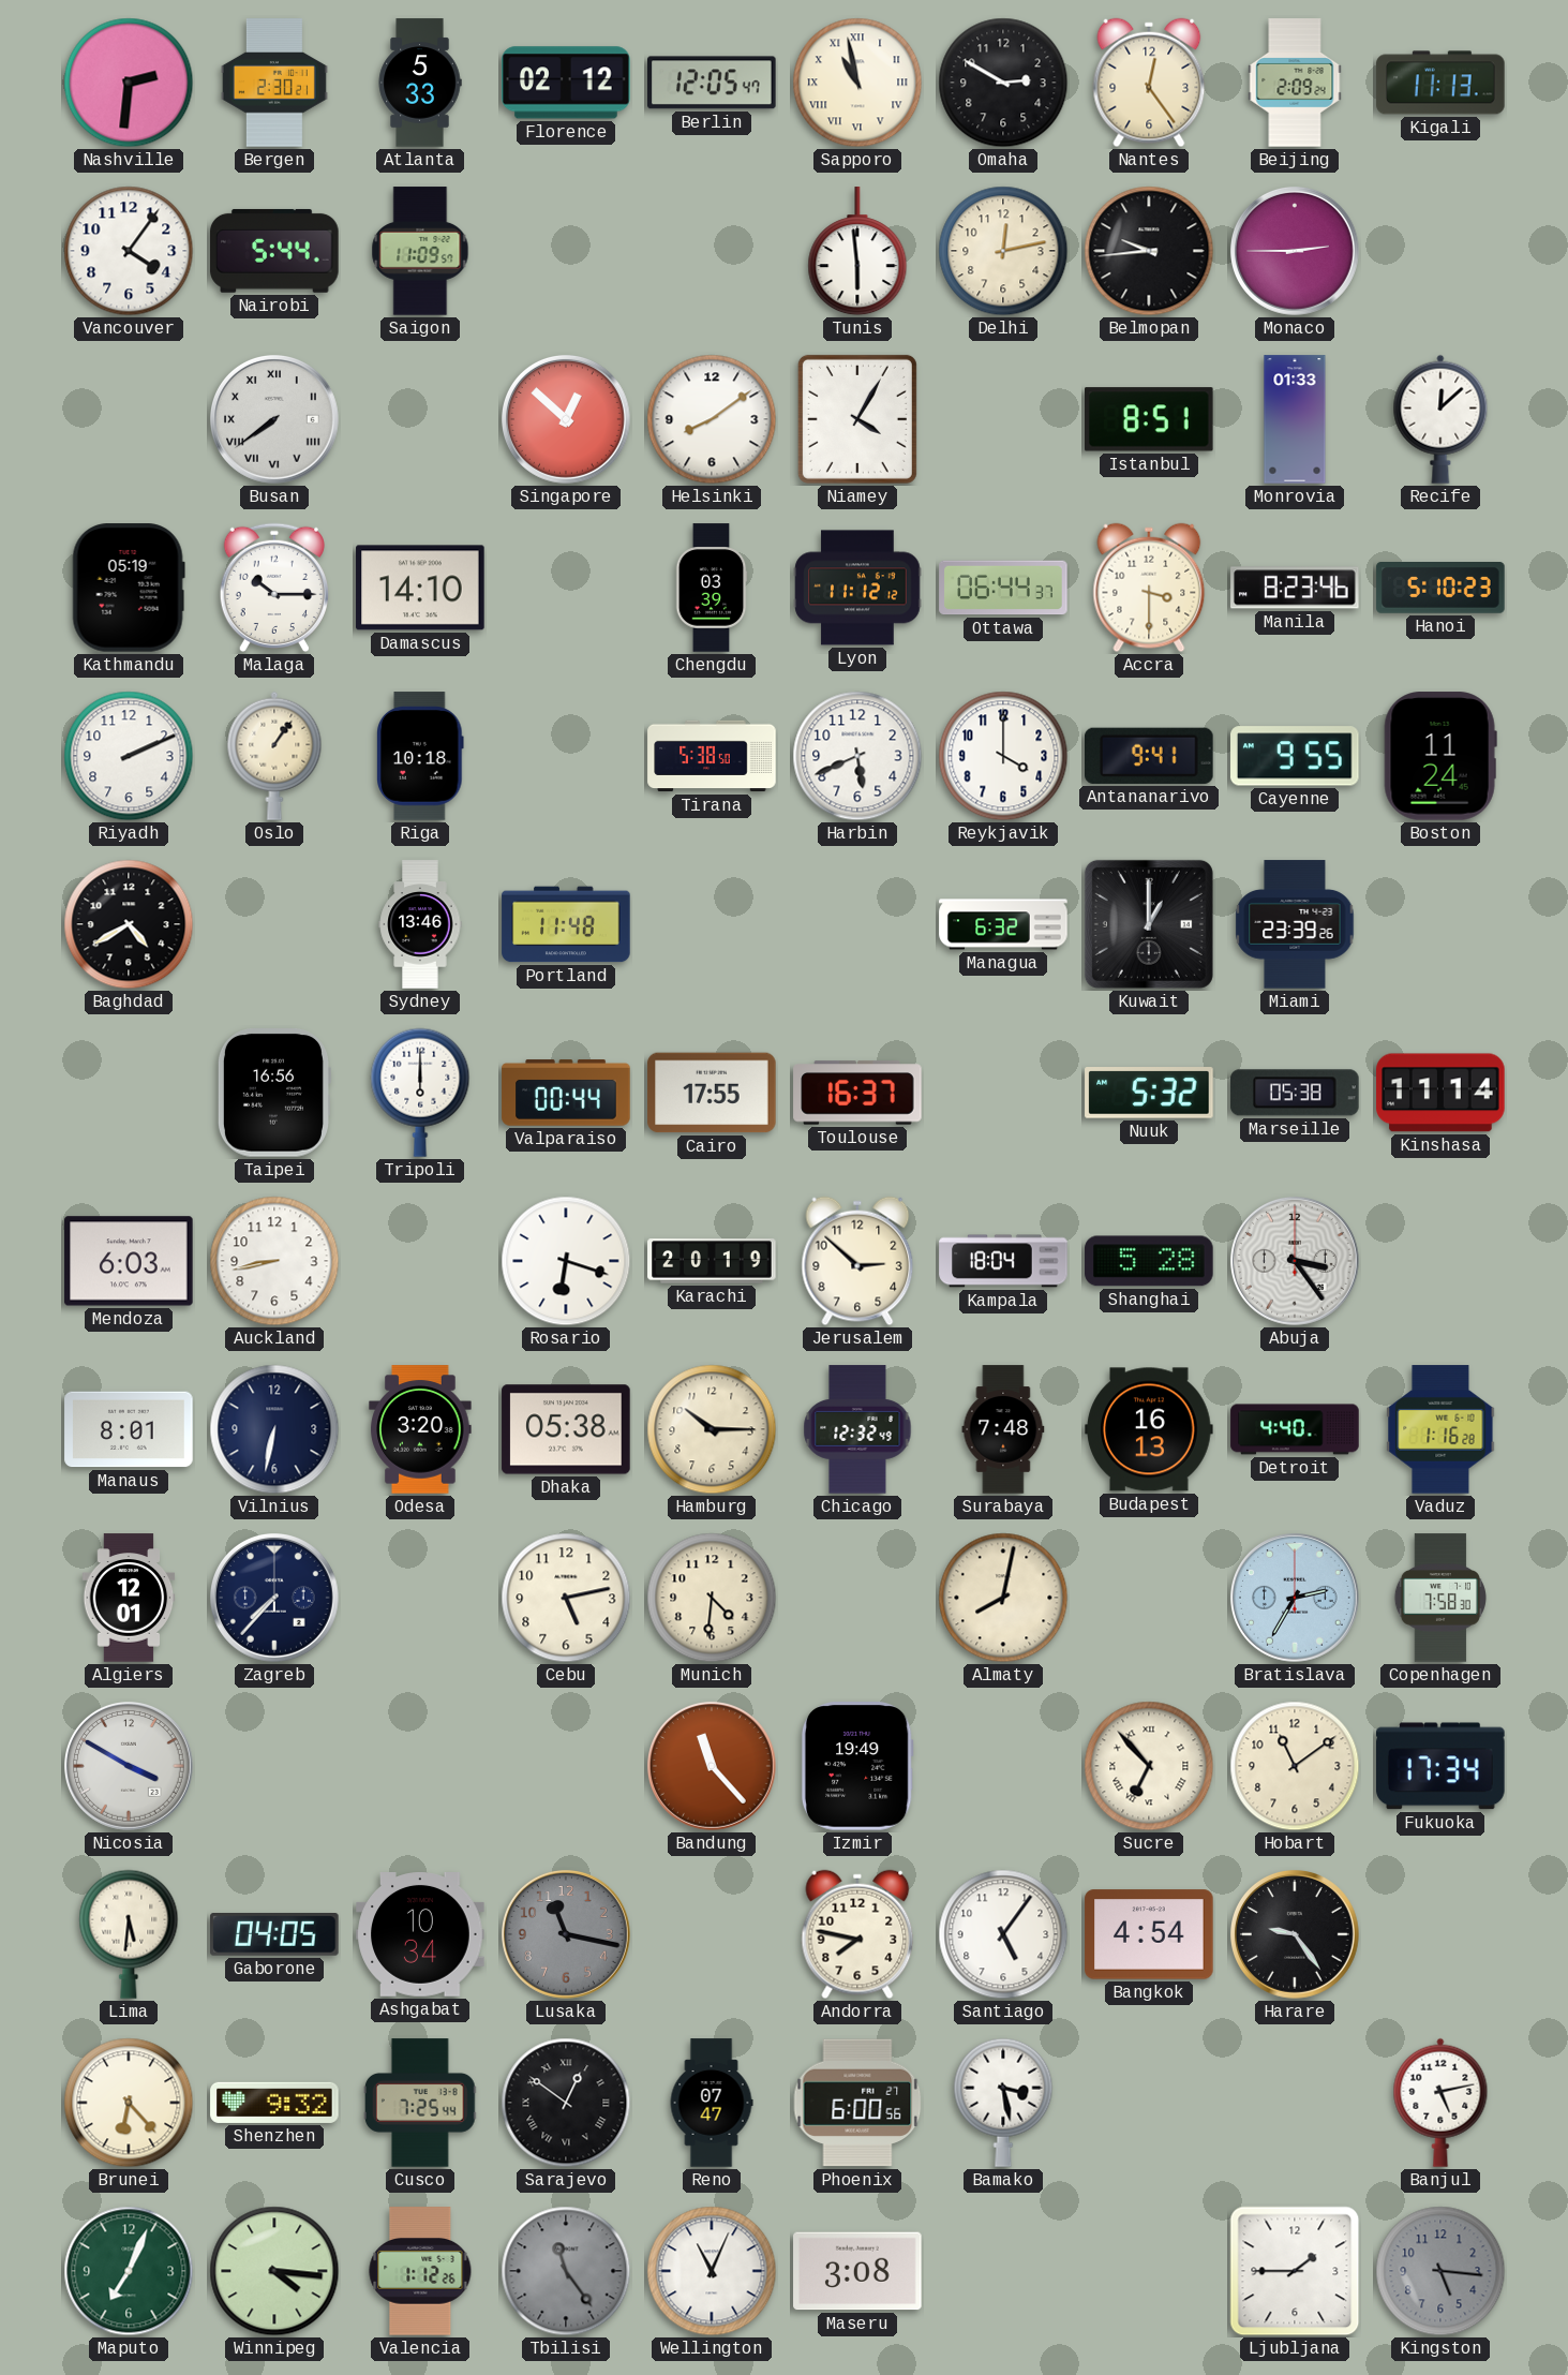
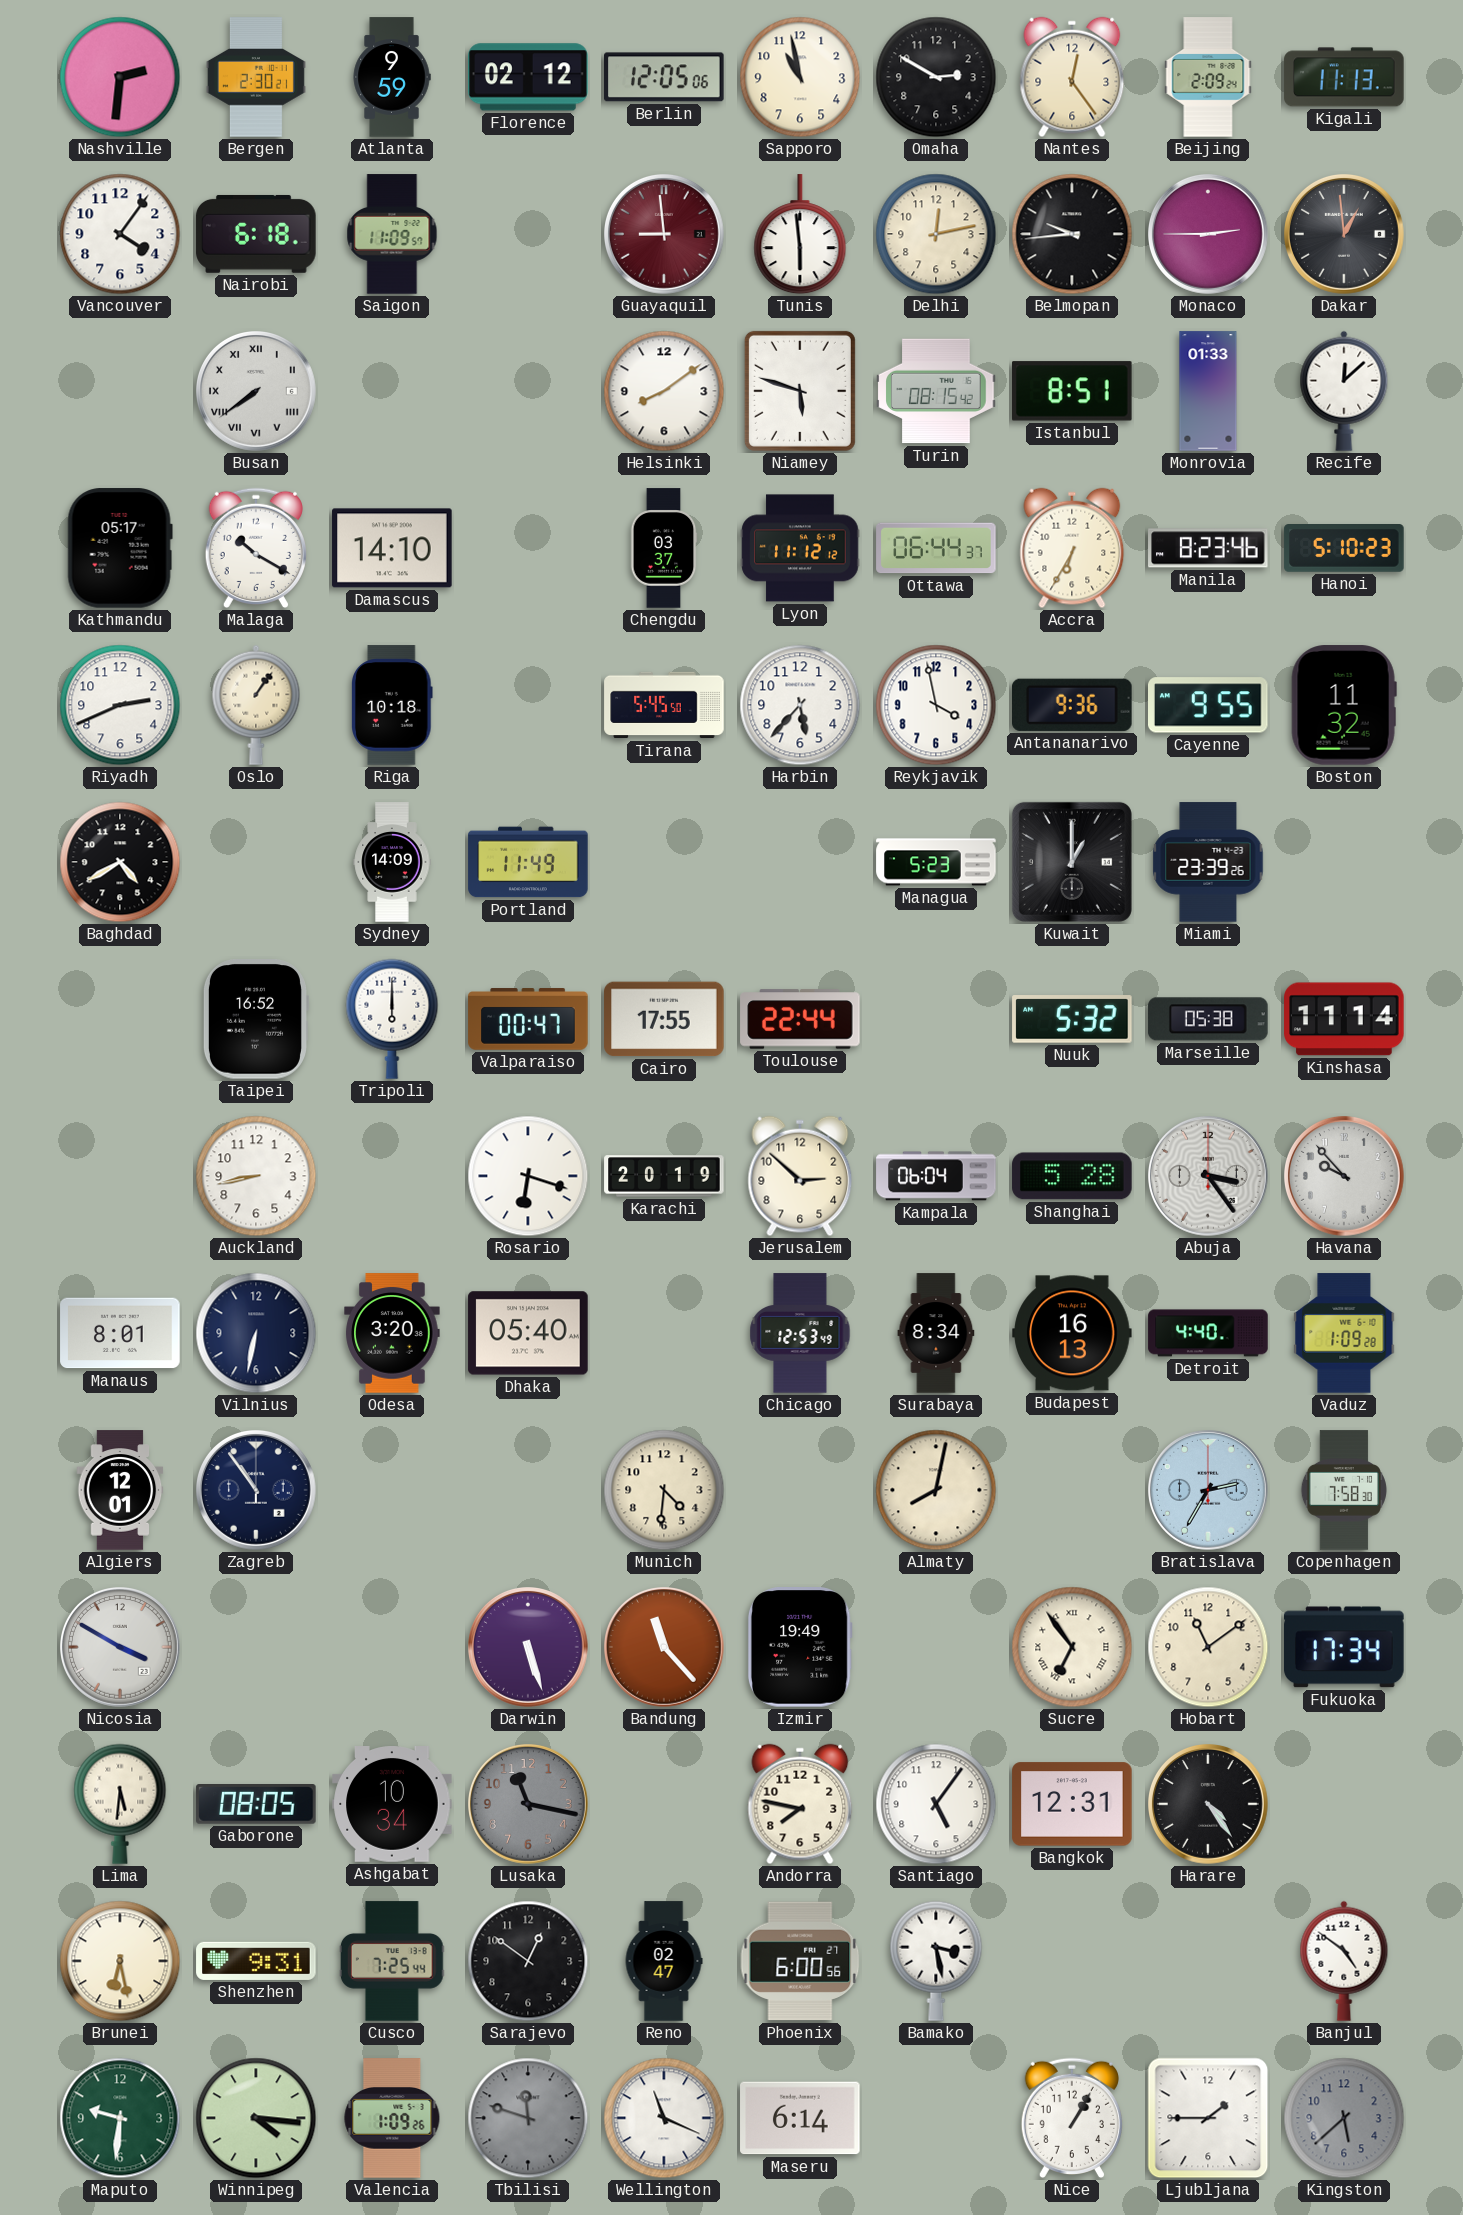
Atlanta: 5:33 -> 9:59 (392, 77)
Berlin: 12:05:47 -> 12:05:06 (665, 77)
Sapporo numerals: Roman -> Arabic (800, 77)
Nairobi: 5:44 -> 6:18 (256, 234)
Guayaquil: none -> 8:59 (665, 235)
Dakar: none -> 12:59 (1345, 235)
Singapore: 12:52 -> none (567, 420)
Niamey: 4:05 -> 5:48 (800, 391)
Turin: none -> 08:15 (936, 391)
Kathmandu: 05:19 -> 05:17 (120, 548)
Malaga: 10:15 -> 10:20 (256, 548)
Chengdu: 03:39 -> 03:37 (664, 548)
Accra: 3:30 -> 6:35 (1072, 548)
Riyadh: 2:11 -> 2:41 (120, 705)
Tirana: 5:38 -> 5:45 (664, 705)
Harbin: 5:41 -> 5:37 (800, 705)
Reykjavik: 4:00 -> 3:58 (936, 705)
Antananarivo: 9:41 -> 9:36 (1073, 705)
Boston: 11:24 -> 11:32 (1344, 705)
Sydney: 13:46 -> 14:09 (392, 862)
Portland: 11:48 -> 11:49 (528, 862)
Managua: 6:32 -> 5:23 (936, 862)
Taipei: 16:56 -> 16:52 (255, 1019)
Valparaiso: 00:44 -> 00:47 (528, 1019)
Toulouse: 16:37 -> 22:44 (800, 1019)
Mendoza: 6:03 -> none (129, 1261)
Kampala: 18:04 -> 06:04 (936, 1176)
Havana: none -> 9:53 (1345, 1177)
Dhaka: 05:38 -> 05:40 (528, 1333)
Hamburg: 10:15 -> none (712, 1429)
Chicago: 12:32 -> 12:53 (800, 1333)
Surabaya: 7:48 -> 8:34 (936, 1333)
Vaduz: 1:16 -> 1:09 (1344, 1333)
Zagreb: 7:37 -> 10:54 (257, 1491)
Cebu: 5:13 -> none (566, 1598)
Darwin: none -> 5:27 (529, 1648)
Sucre: 6:53 -> 6:54 (1072, 1647)
Gaborone: 04:05 -> 08:05 (256, 1804)
Bangkok: 4:54 -> 12:31 (1072, 1804)
Harare: 9:24 -> 4:24 (1209, 1805)
Brunei: 6:23 -> 6:28 (120, 1961)
Shenzhen: 9:32 -> 9:31 (256, 1961)
Sarajevo numerals: Roman -> Arabic (528, 1961)
Reno: 07:47 -> 02:47 (664, 1961)
Banjul: 5:13 -> 4:51 (1344, 1961)
Maputo: 7:04 -> 9:31 (120, 2118)
Valencia: 1:12 -> 1:09 (392, 2118)
Tbilisi: 11:24 -> 11:48 (528, 2118)
Wellington: 11:04 -> 11:19 (664, 2118)
Maseru: 3:08 -> 6:14 (800, 2118)
Nice: none -> 1:05 (1072, 2118)
Kingston: 5:16 -> 5:38 (1344, 2118)
